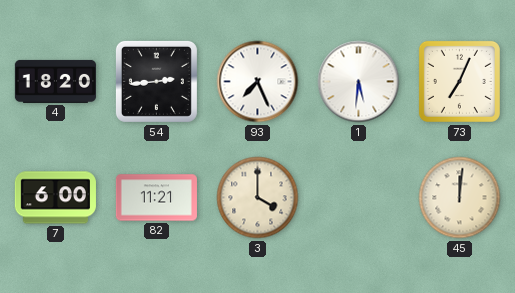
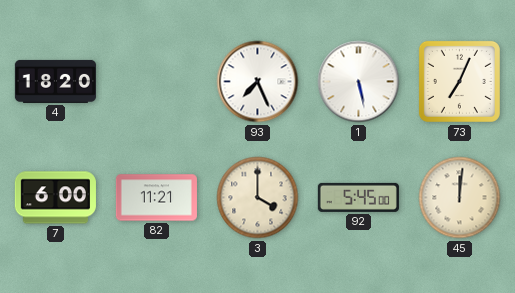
54: 2:44 -> none (156, 81)
1: 5:31 -> 5:28 (359, 82)
92: none -> 5:45 (358, 197)
